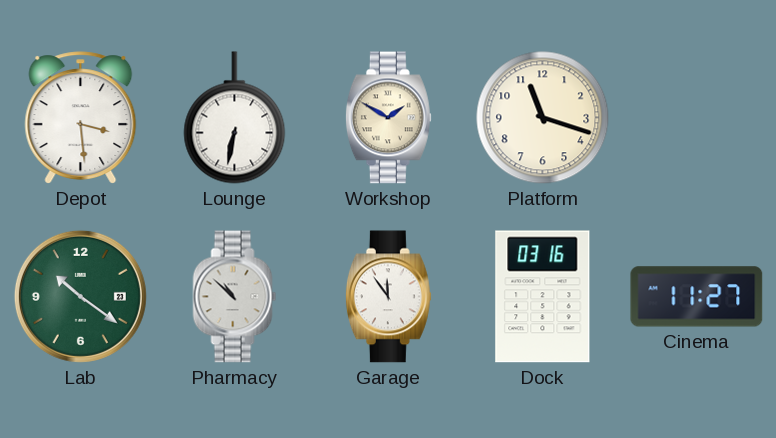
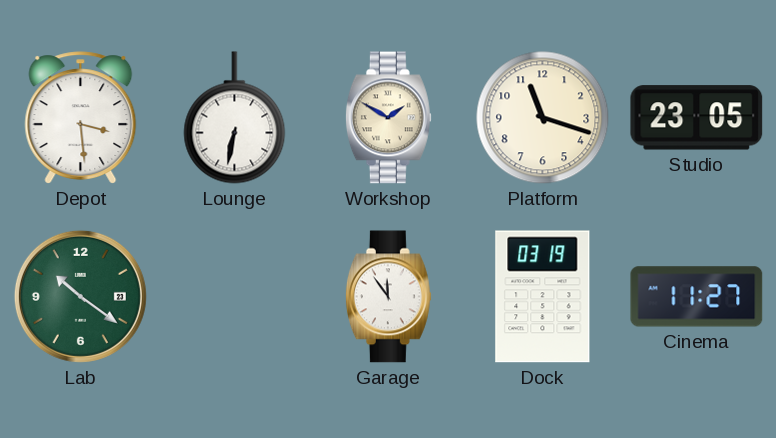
Studio: none -> 23:05 (697, 118)
Pharmacy: 10:52 -> none (235, 297)
Dock: 03:16 -> 03:19 (543, 297)
